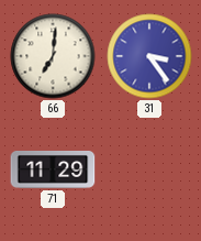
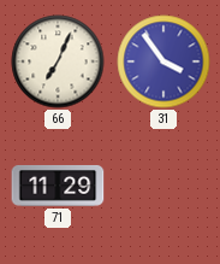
66: 7:01 -> 7:04 (58, 61)
31: 3:24 -> 3:54 (163, 61)
